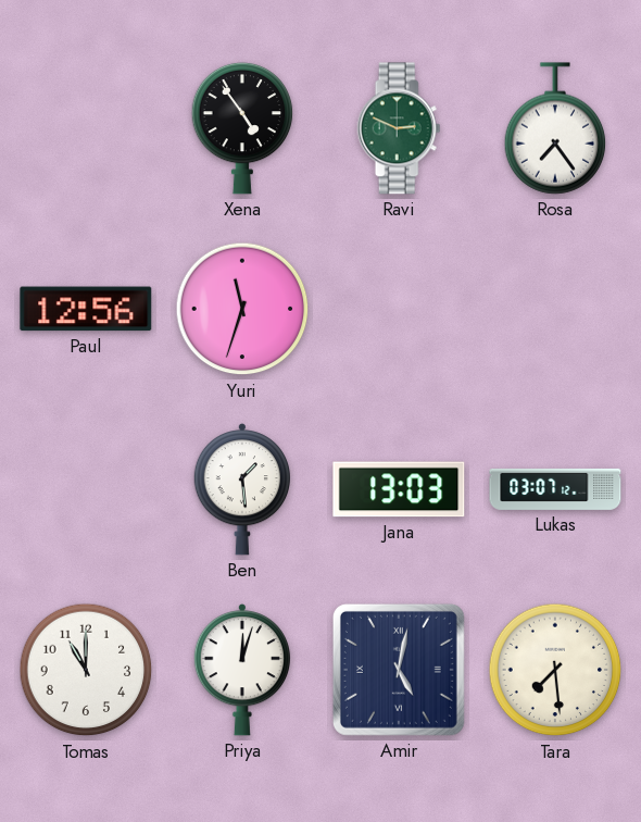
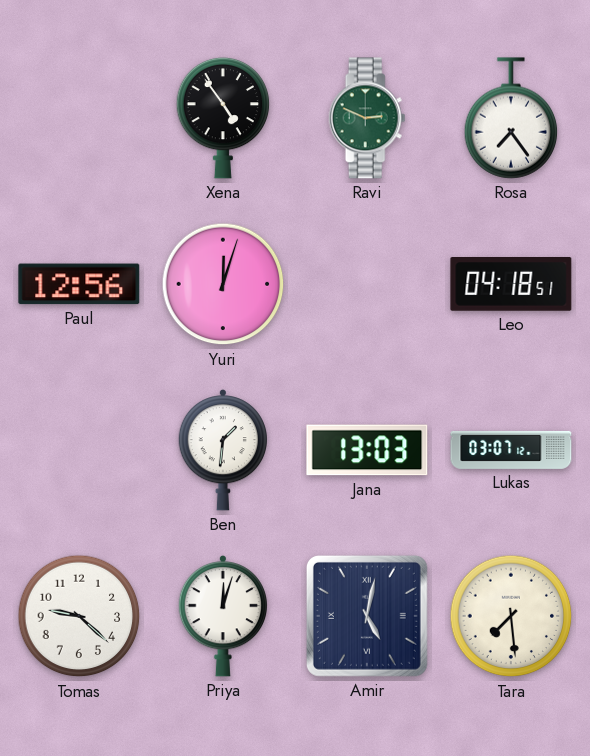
Yuri: 11:33 -> 12:03 (223, 284)
Leo: none -> 04:18 (511, 284)
Ben: 1:29 -> 1:31 (222, 451)
Tomas: 11:00 -> 9:22 (79, 616)
